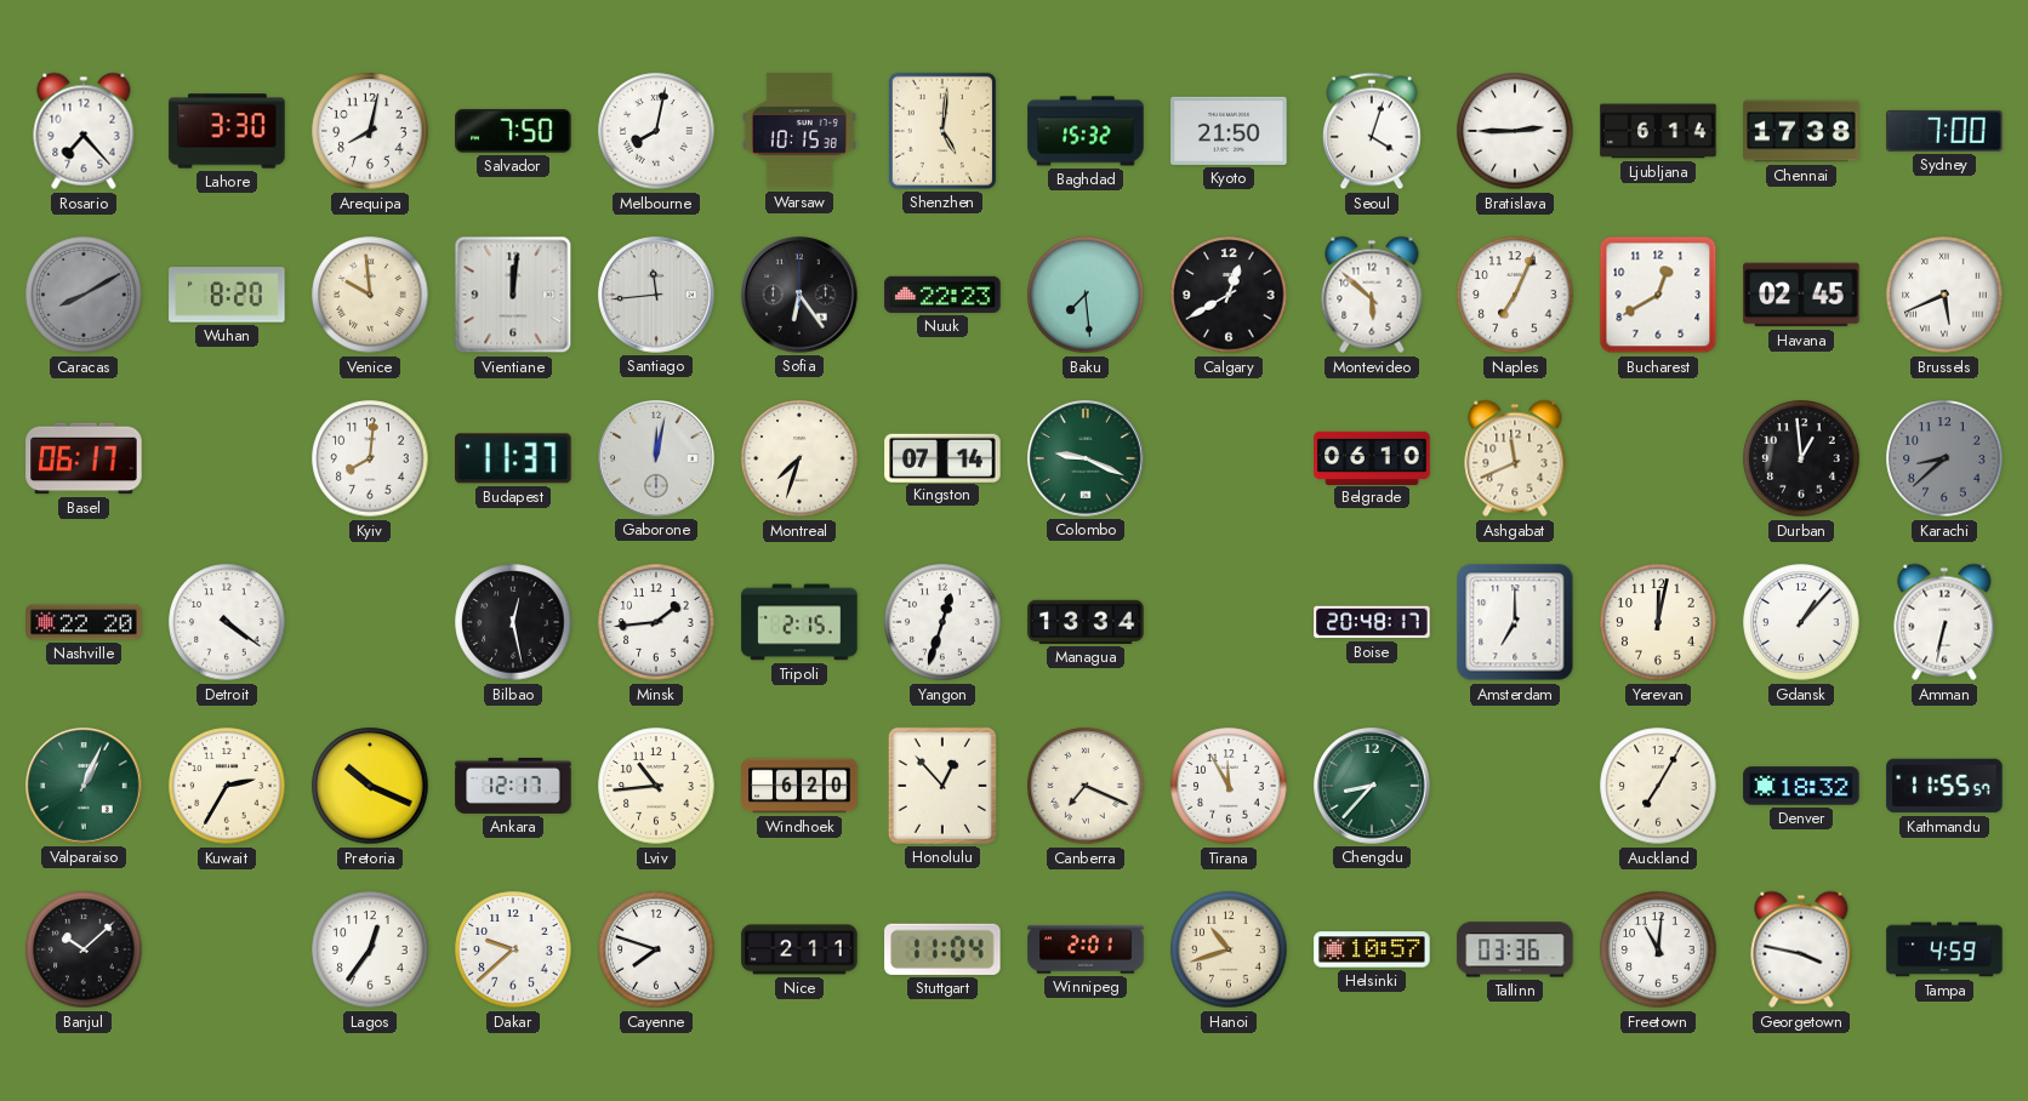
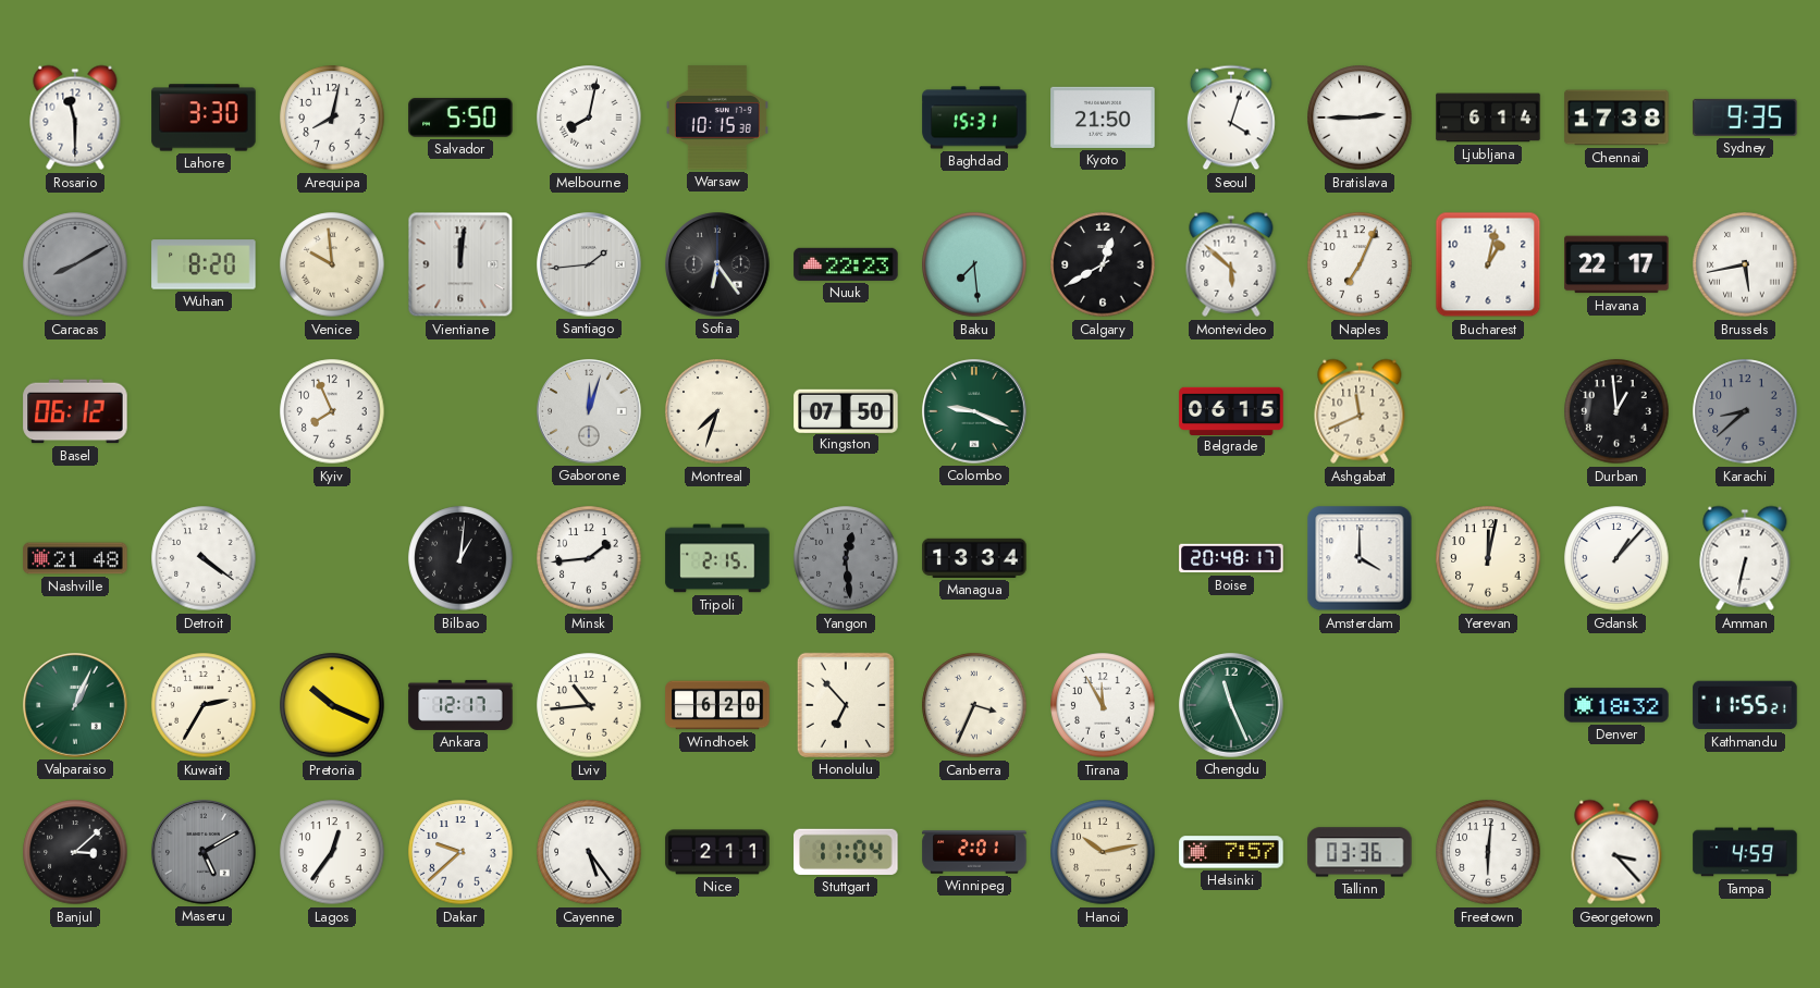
Rosario: 7:23 -> 11:30 (75, 118)
Salvador: 7:50 -> 5:50 (460, 118)
Shenzhen: 5:01 -> none (942, 131)
Baghdad: 15:32 -> 15:31 (974, 118)
Sydney: 7:00 -> 9:35 (1745, 118)
Santiago: 11:44 -> 1:44 (589, 264)
Bucharest: 12:40 -> 1:02 (1488, 264)
Havana: 02:45 -> 22:17 (1616, 264)
Brussels: 5:41 -> 5:43 (1745, 264)
Basel: 06:17 -> 06:12 (75, 411)
Kyiv: 8:01 -> 7:56 (332, 411)
Budapest: 11:37 -> none (513, 458)
Gaborone: 12:02 -> 12:03 (589, 411)
Kingston: 07:14 -> 07:50 (846, 410)
Belgrade: 06:10 -> 06:15 (1231, 410)
Nashville: 22:20 -> 21:48 (75, 558)
Bilbao: 12:28 -> 1:01 (460, 558)
Yangon: 12:33 -> 12:29 (846, 558)
Yangon dial: white -> grey (846, 558)
Amsterdam: 7:00 -> 4:00 (1360, 558)
Honolulu: 12:53 -> 6:53 (846, 705)
Canberra: 7:19 -> 3:34 (974, 705)
Chengdu: 8:37 -> 11:26 (1231, 705)
Auckland: 7:05 -> none (1658, 786)
Kathmandu: 11:55:57 -> 11:55:21 (1745, 705)
Banjul: 10:08 -> 3:08 (75, 852)
Maseru: none -> 5:10 (204, 852)
Cayenne: 7:48 -> 5:24 (589, 852)
Hanoi: 10:42 -> 10:13 (1103, 852)
Helsinki: 10:57 -> 7:57 (1231, 852)
Freetown: 11:01 -> 6:01 (1488, 852)
Georgetown: 3:47 -> 3:23 (1616, 852)
